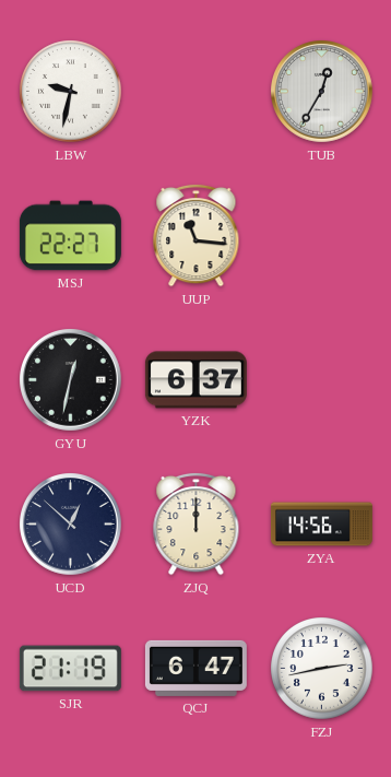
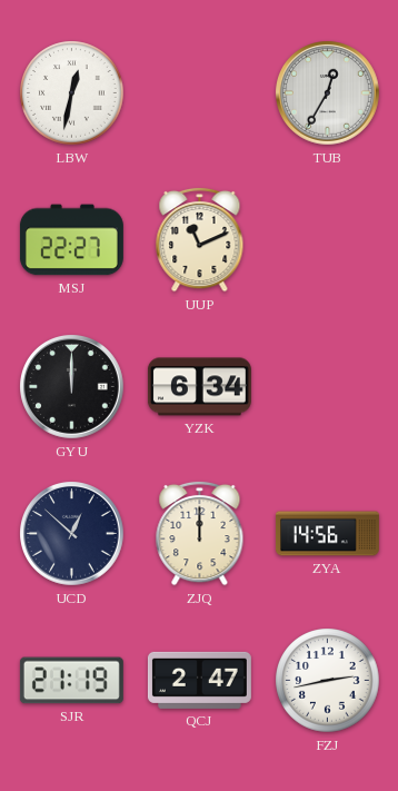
LBW: 9:32 -> 12:32 (72, 93)
UUP: 11:16 -> 11:11 (200, 239)
GYU: 12:32 -> 12:00 (72, 387)
YZK: 6:37 -> 6:34 (199, 387)
QCJ: 6:47 -> 2:47 (199, 680)
